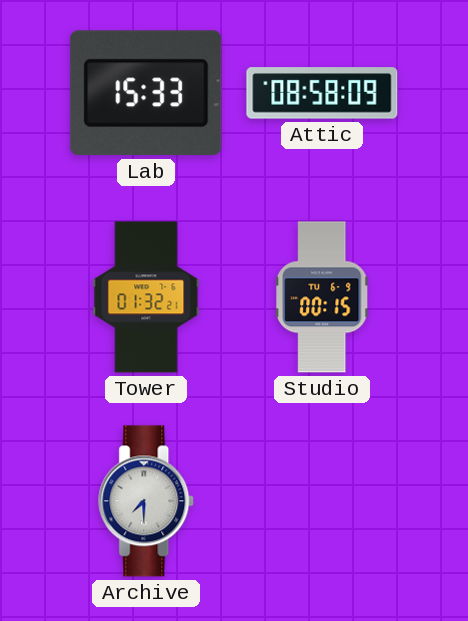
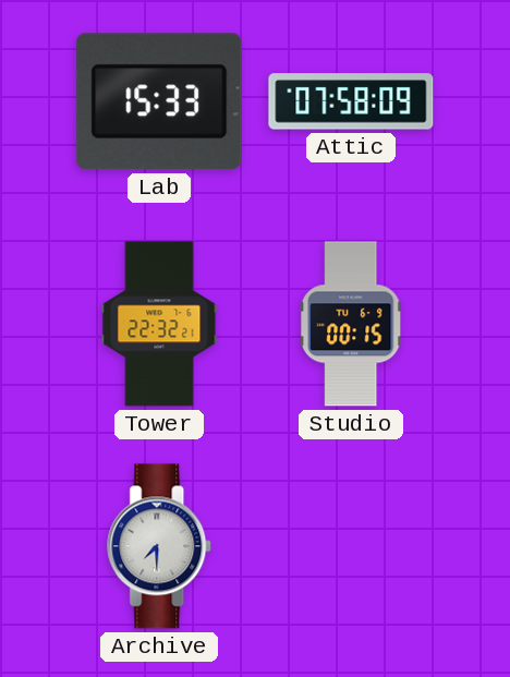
Attic: 08:58 -> 07:58 (351, 101)
Tower: 01:32 -> 22:32 (159, 324)
